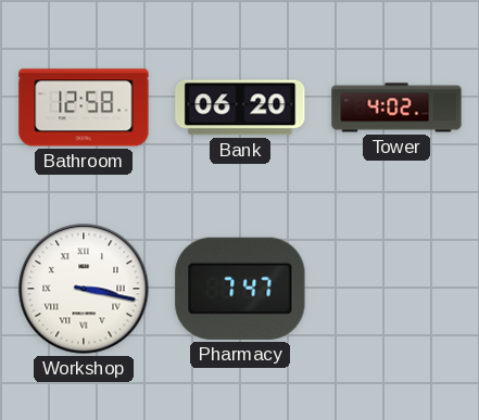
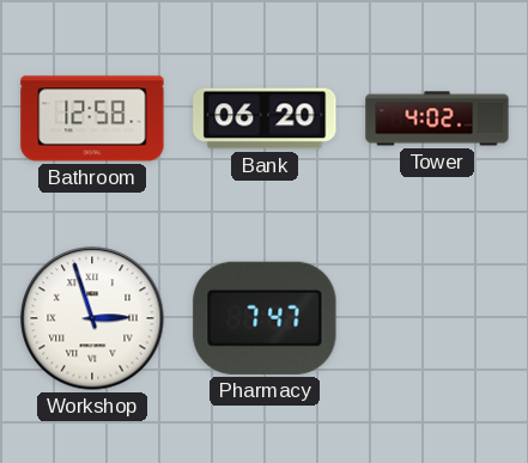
Workshop: 3:17 -> 2:57 (92, 318)
